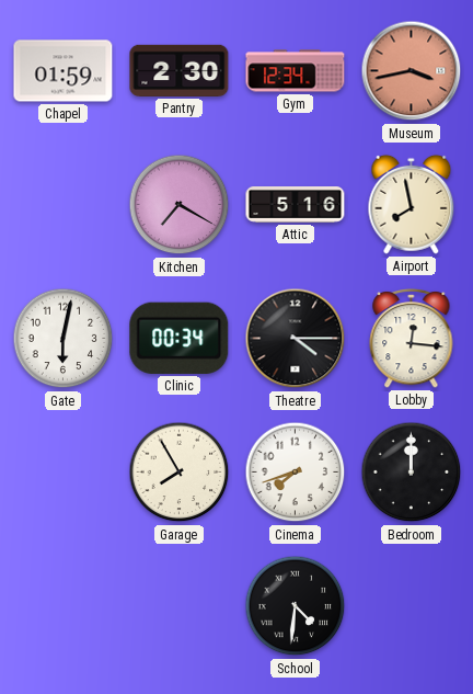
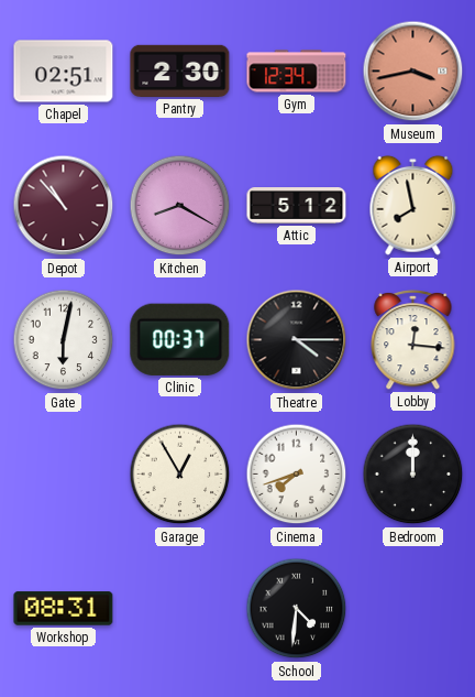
Chapel: 01:59 -> 02:51 (64, 72)
Depot: none -> 10:53 (64, 206)
Kitchen: 7:20 -> 8:20 (180, 206)
Attic: 5:16 -> 5:12 (297, 206)
Clinic: 00:34 -> 00:37 (180, 339)
Garage: 7:55 -> 12:55 (180, 475)
Workshop: none -> 08:31 (64, 609)
